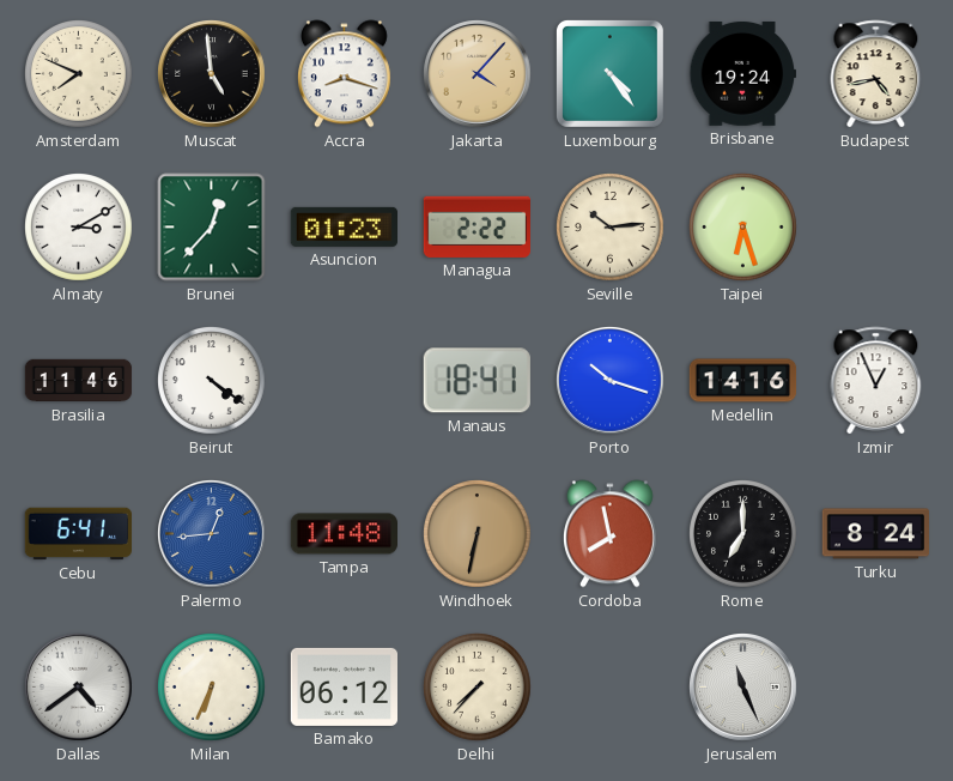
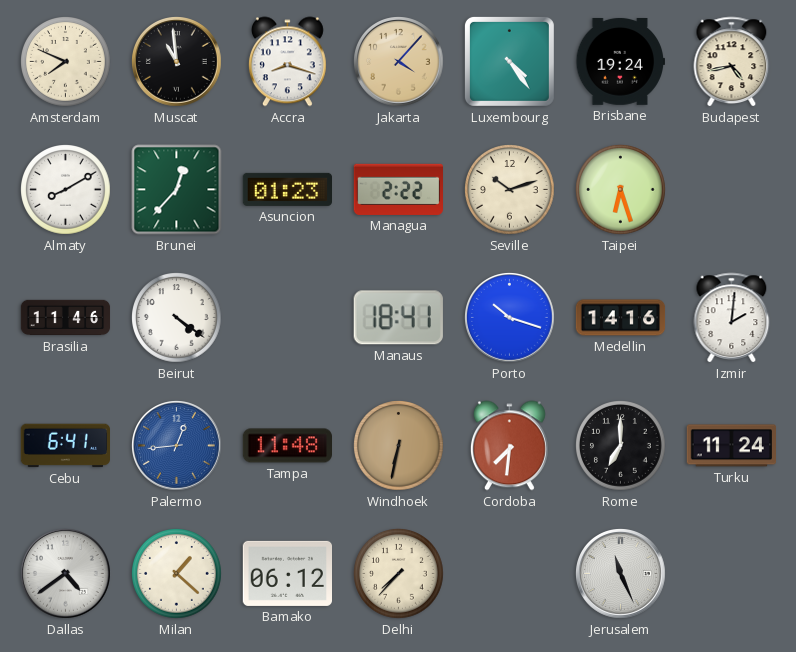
Muscat: 4:59 -> 10:59 (177, 62)
Almaty: 3:10 -> 8:10 (66, 190)
Seville: 10:14 -> 10:12 (510, 190)
Izmir: 12:56 -> 2:01 (732, 318)
Cordoba: 7:58 -> 7:31 (509, 446)
Turku: 8:24 -> 11:24 (731, 446)
Milan: 6:34 -> 1:22 (177, 574)
